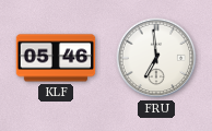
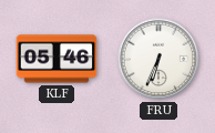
FRU: 6:59 -> 6:34 (158, 59)
